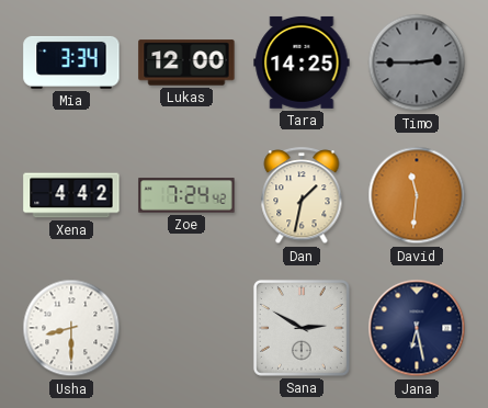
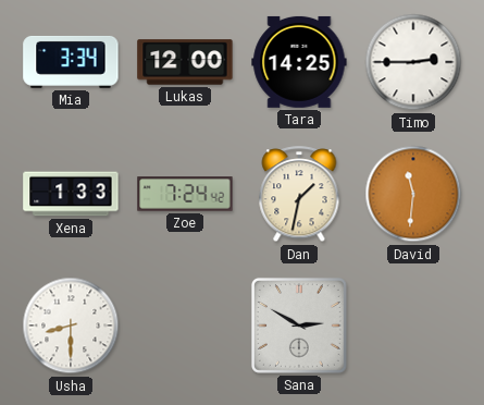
Timo dial: grey -> white (413, 62)
Xena: 4:42 -> 1:33 (71, 194)
Jana: 6:28 -> none (417, 328)
